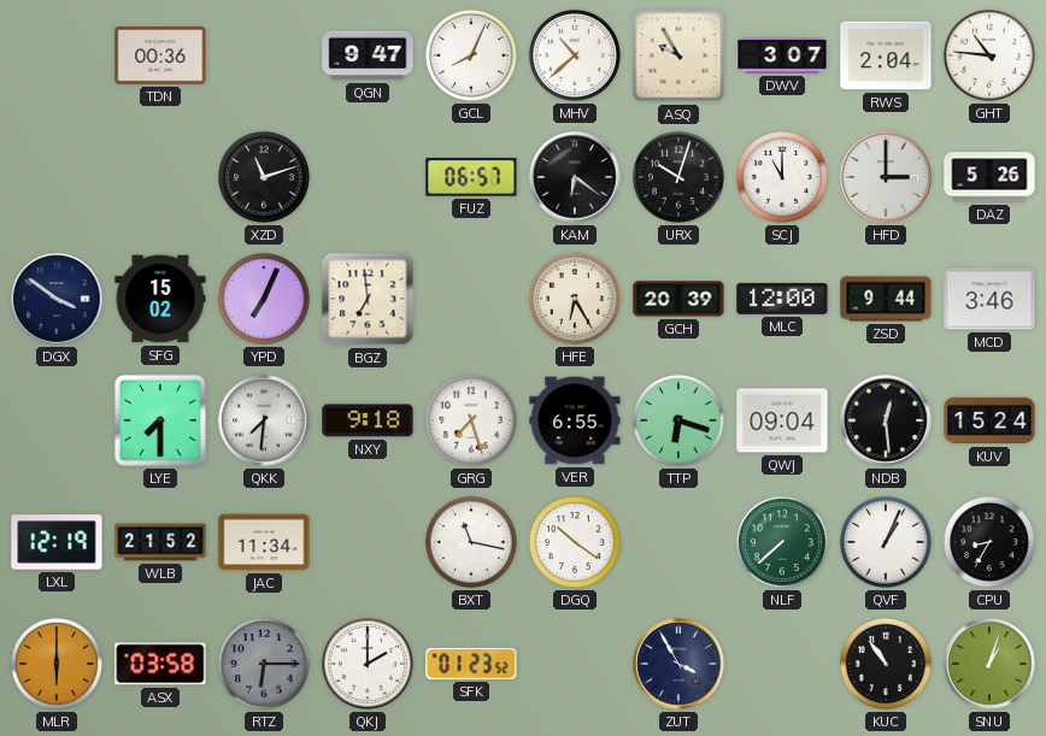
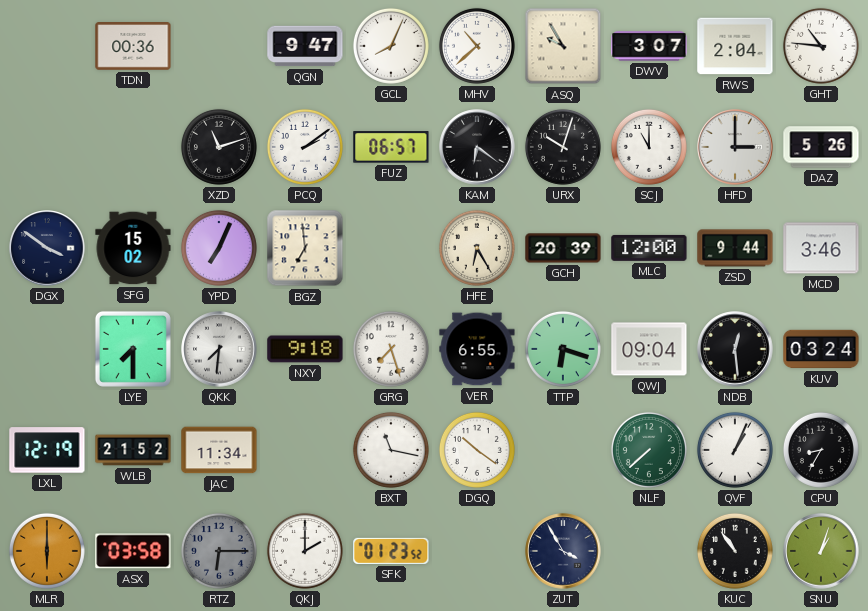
PCQ: none -> 2:09 (305, 147)
KUV: 15:24 -> 03:24 (821, 349)
